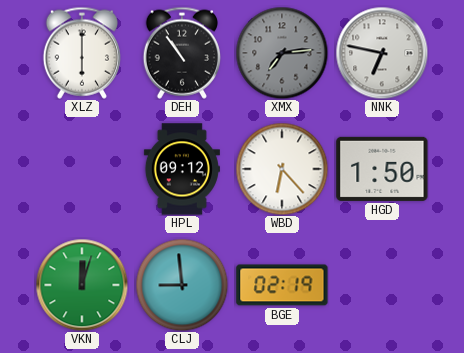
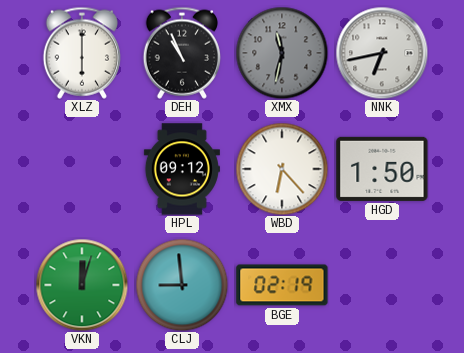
DEH: 10:54 -> 10:56 (181, 53)
XMX: 7:14 -> 11:32 (282, 53)
NNK: 6:47 -> 6:43 (382, 53)
